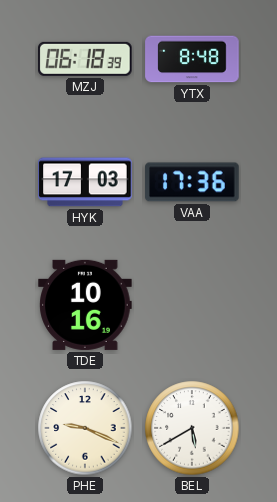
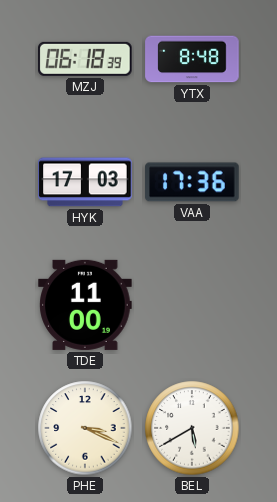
TDE: 10:16 -> 11:00 (85, 305)
PHE: 9:19 -> 3:19 (85, 428)
